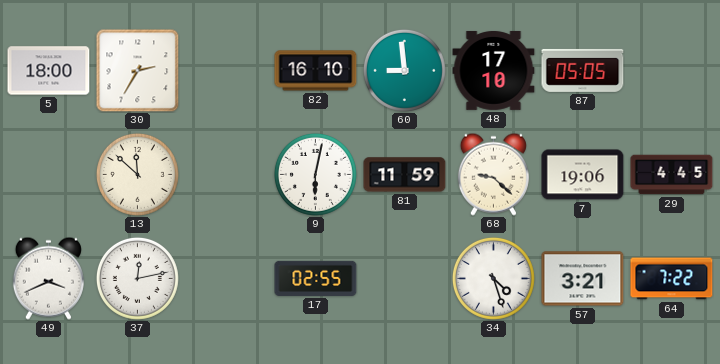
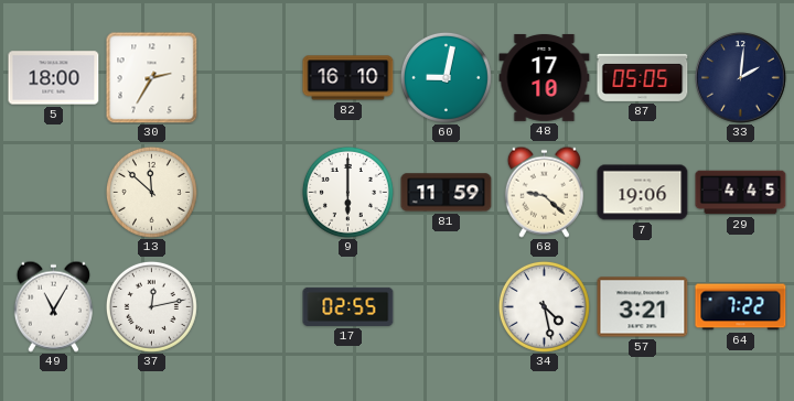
60: 8:59 -> 9:02 (446, 77)
33: none -> 2:01 (741, 78)
9: 6:02 -> 6:00 (347, 192)
49: 3:41 -> 11:05 (53, 306)
34: 4:27 -> 4:28 (544, 306)
